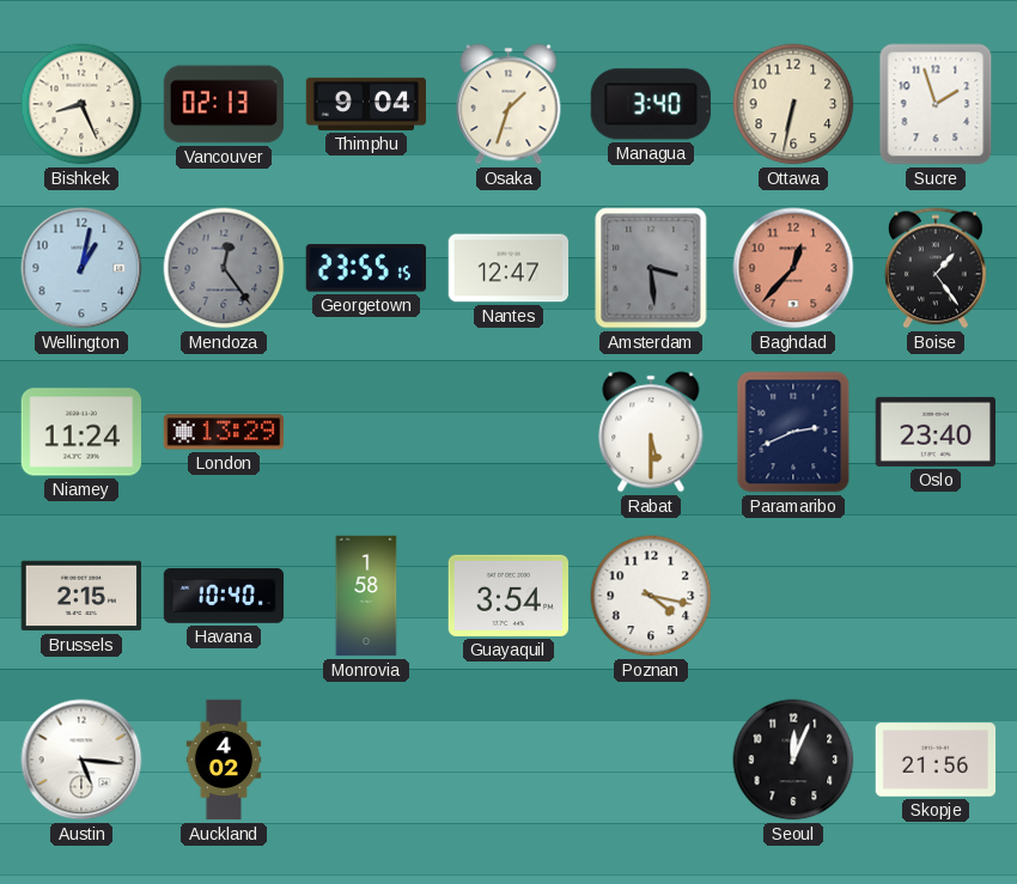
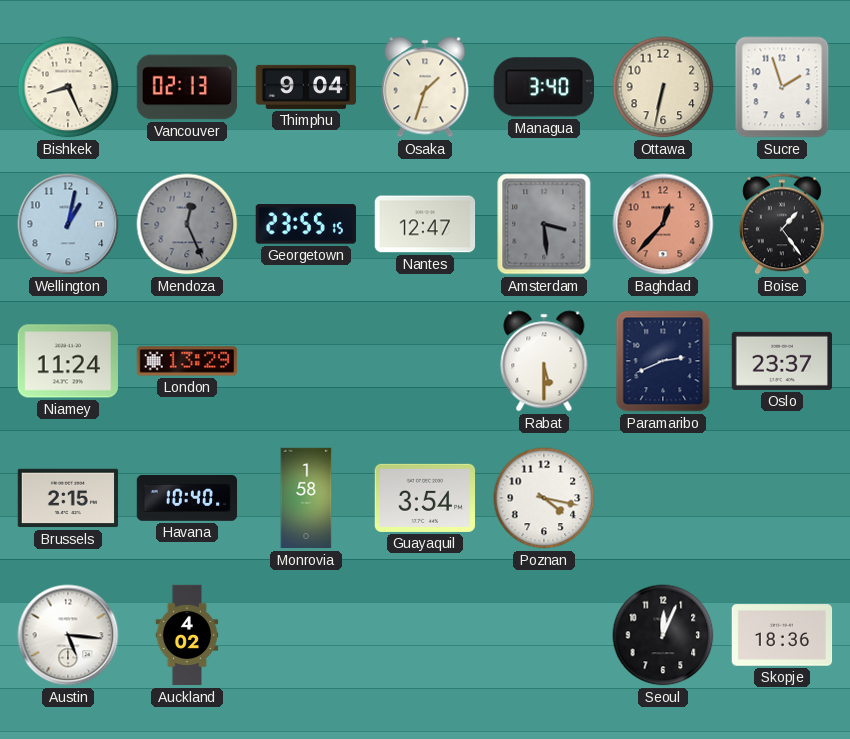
Mendoza: 12:24 -> 12:26 (187, 224)
Oslo: 23:40 -> 23:37 (782, 361)
Skopje: 21:56 -> 18:36 (782, 635)
